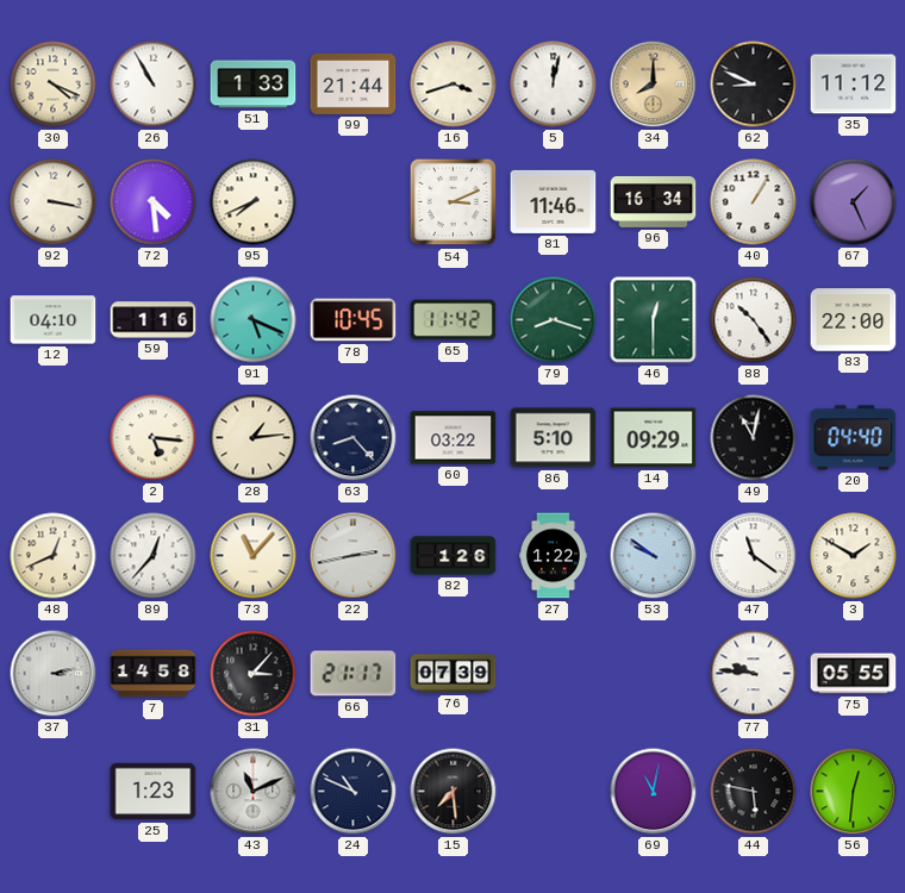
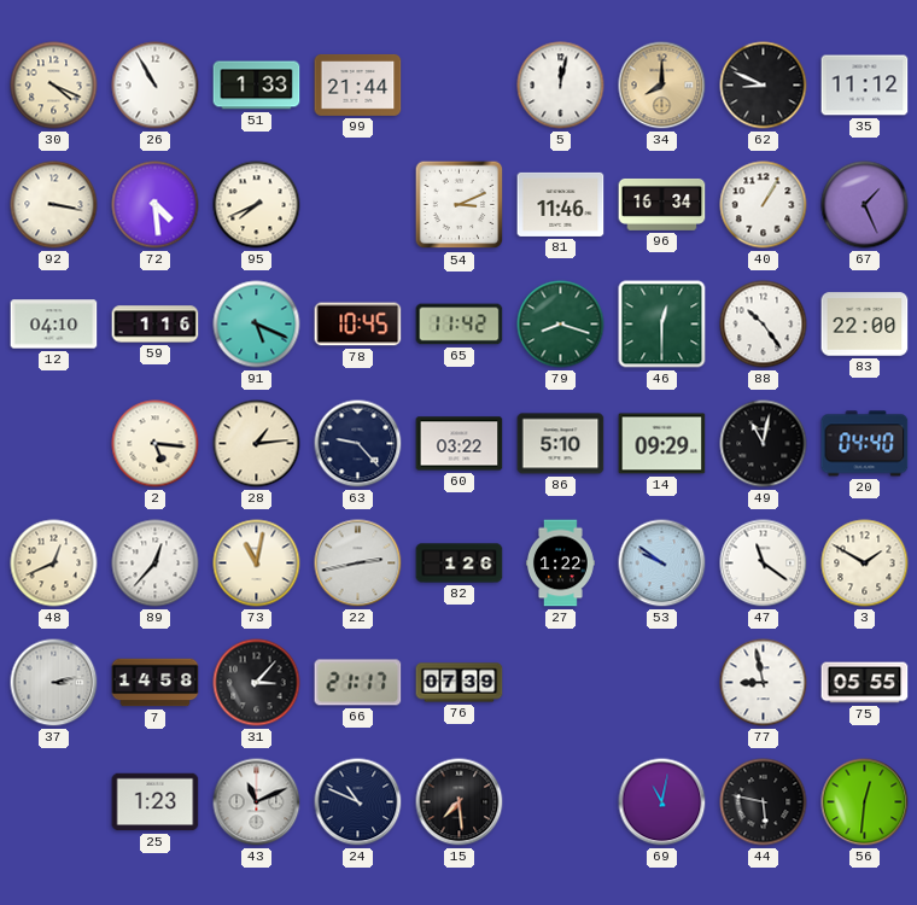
16: 3:42 -> none (454, 85)
63: 8:23 -> 9:23 (358, 444)
73: 11:07 -> 11:02 (257, 564)
77: 9:46 -> 8:58 (764, 683)
